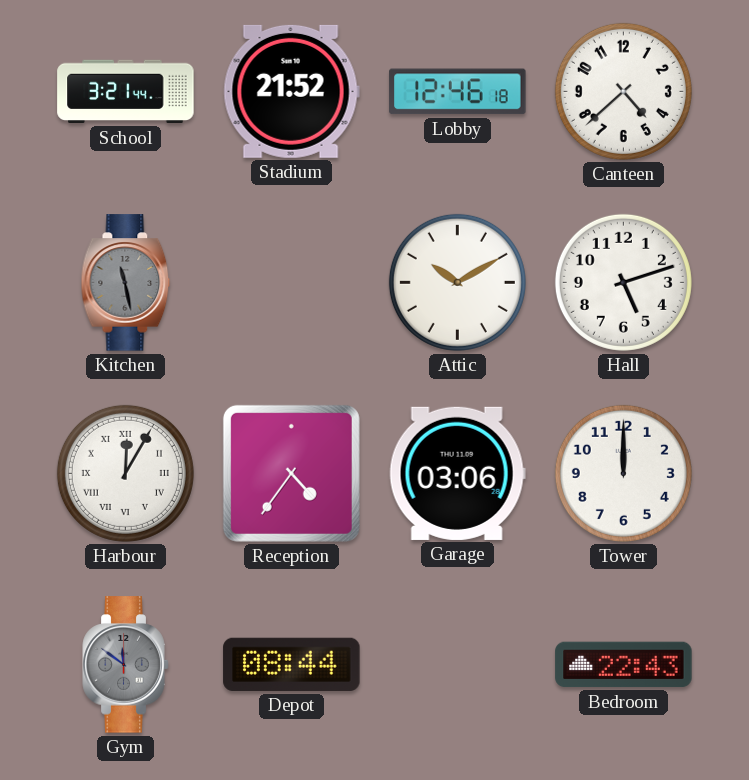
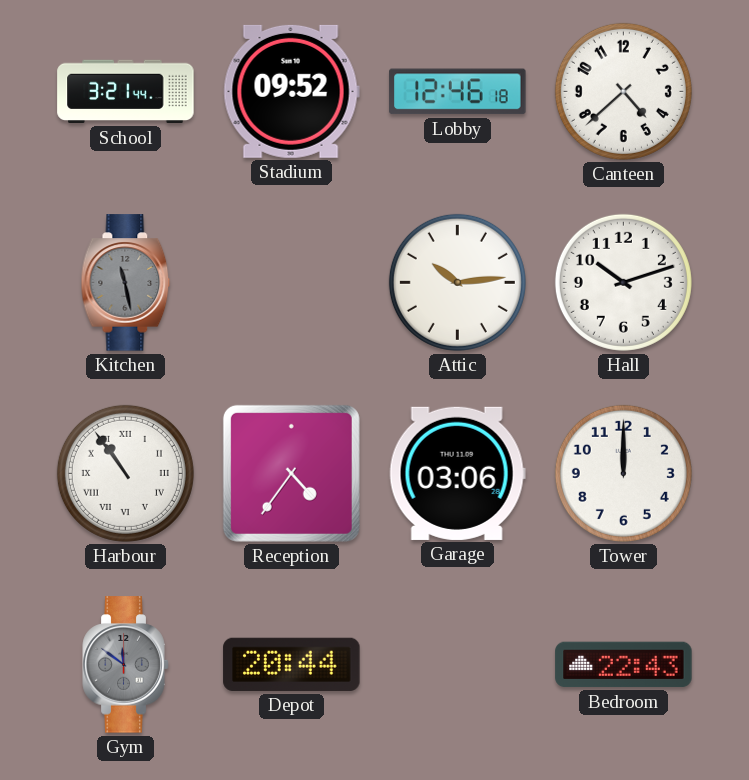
Stadium: 21:52 -> 09:52 (291, 91)
Attic: 10:10 -> 10:14 (457, 282)
Hall: 5:12 -> 10:12 (623, 282)
Harbour: 12:05 -> 10:54 (125, 473)
Depot: 08:44 -> 20:44 (292, 664)
